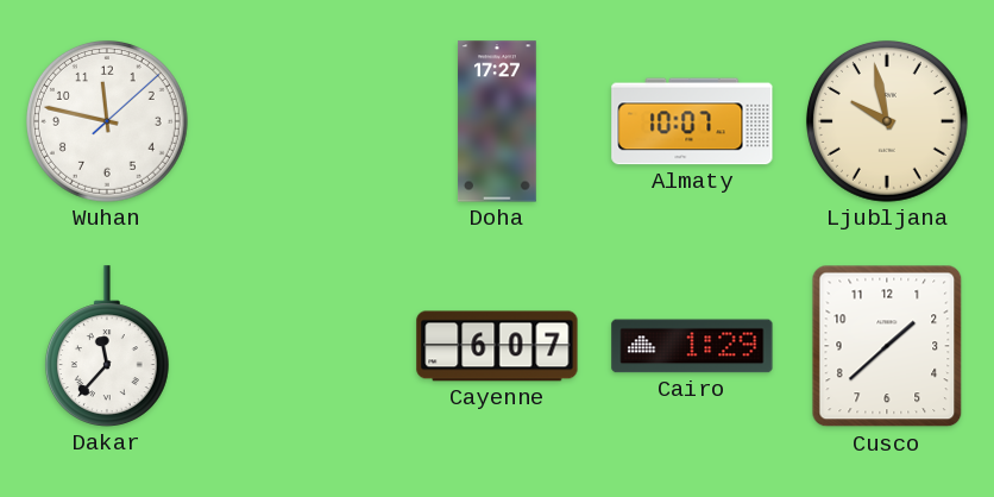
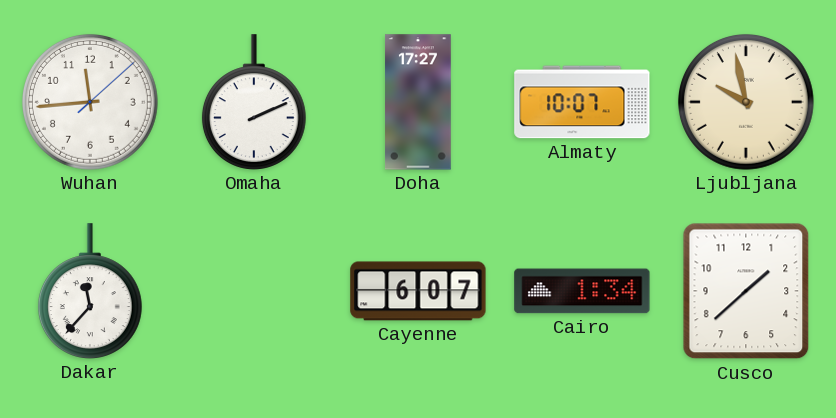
Wuhan: 11:47 -> 11:44 (90, 102)
Omaha: none -> 2:11 (254, 102)
Cairo: 1:29 -> 1:34 (582, 291)
